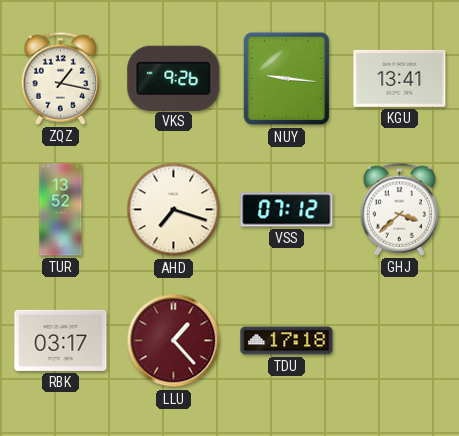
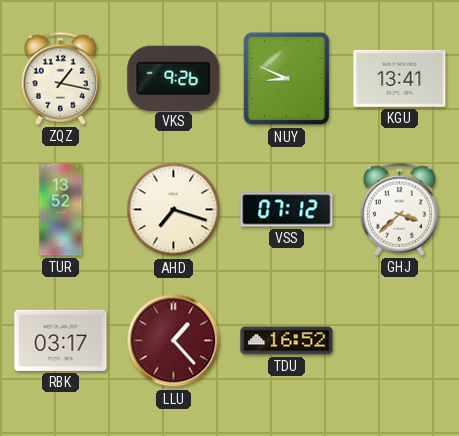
NUY: 9:16 -> 8:49 (287, 79)
TDU: 17:18 -> 16:52 (287, 341)
